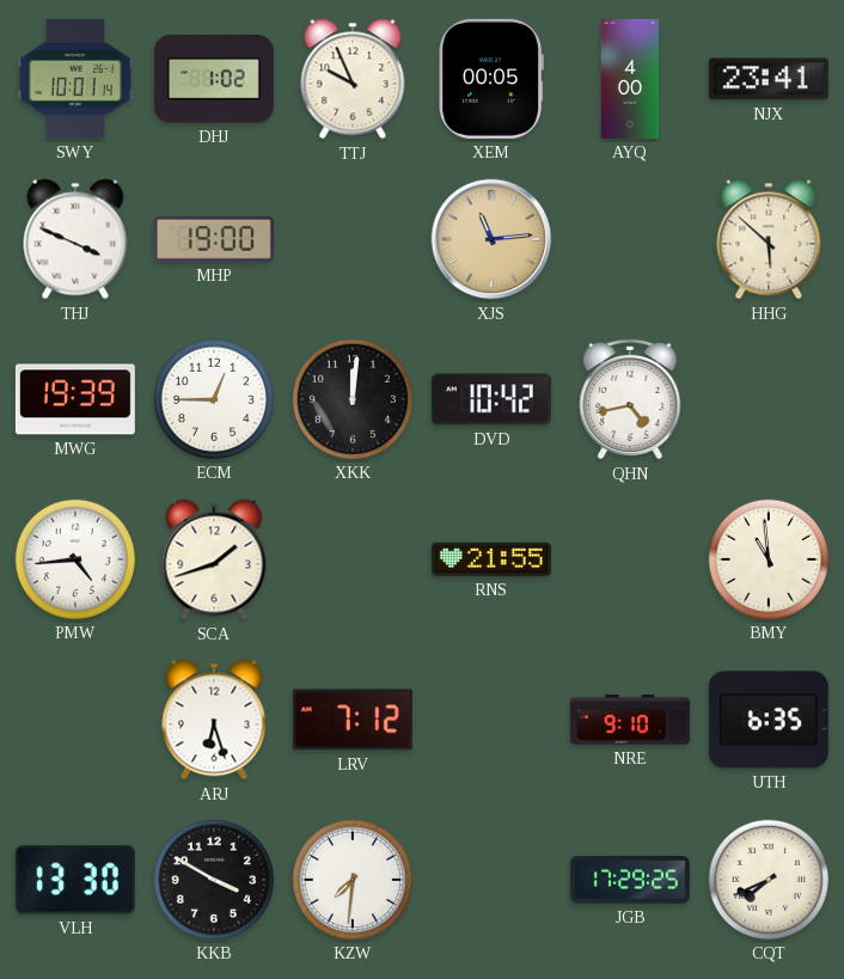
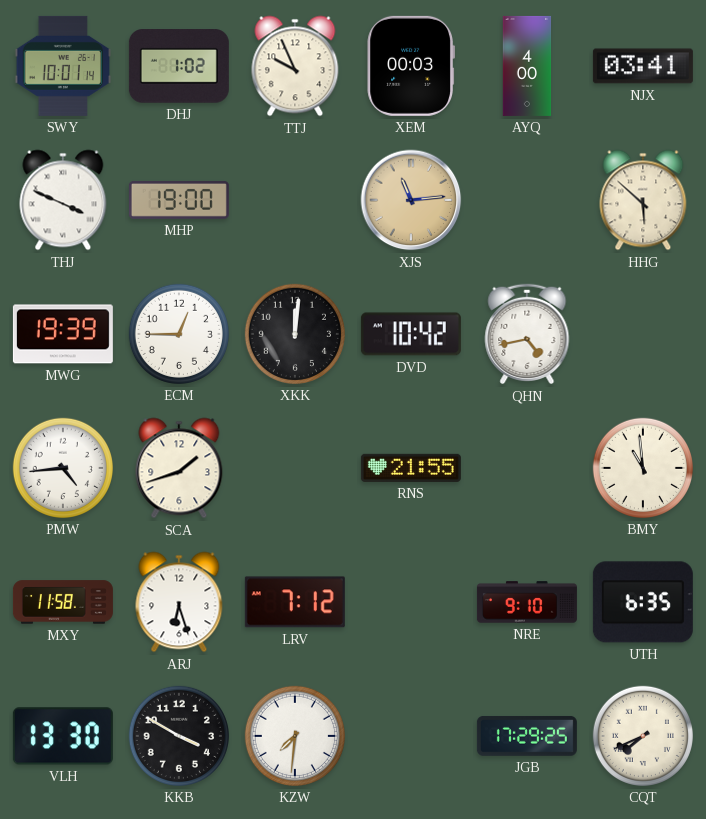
XEM: 00:05 -> 00:03 (410, 66)
NJX: 23:41 -> 03:41 (643, 66)
MXY: none -> 11:58 (63, 602)
